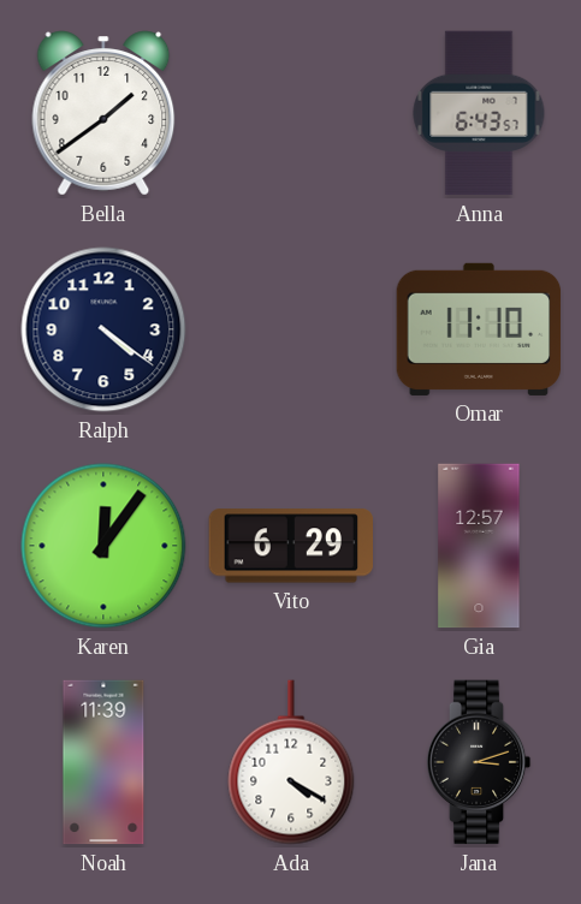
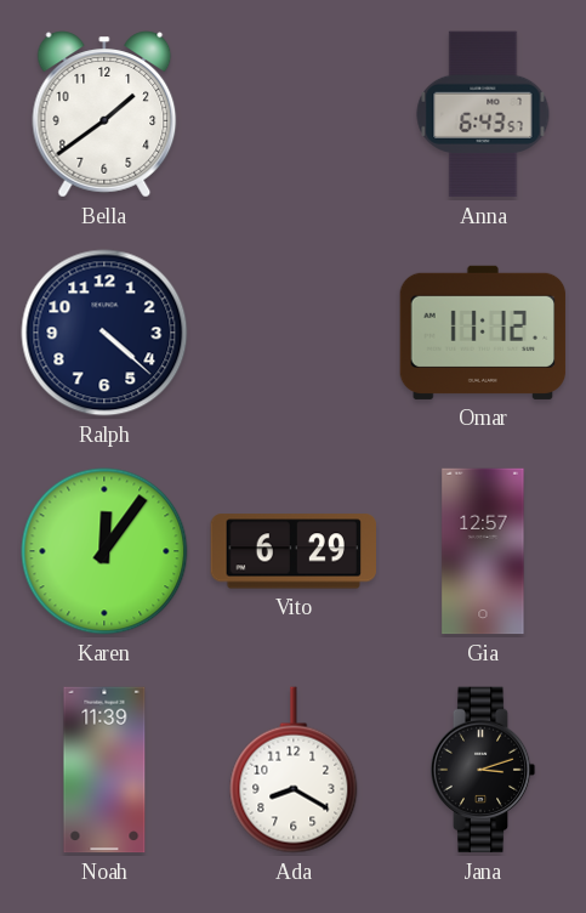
Ralph: 4:21 -> 4:22 (104, 333)
Omar: 11:10 -> 11:12 (483, 333)
Ada: 4:20 -> 8:20 (294, 770)
